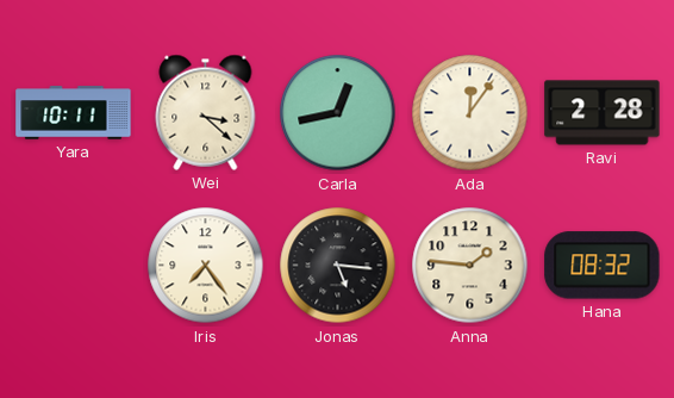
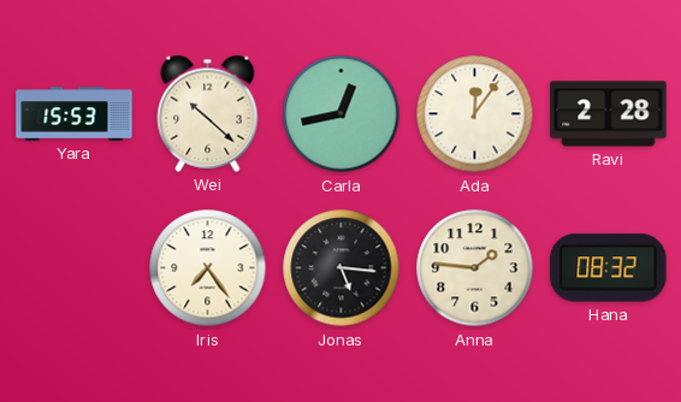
Yara: 10:11 -> 15:53 (75, 114)
Wei: 3:22 -> 10:22 (208, 113)
